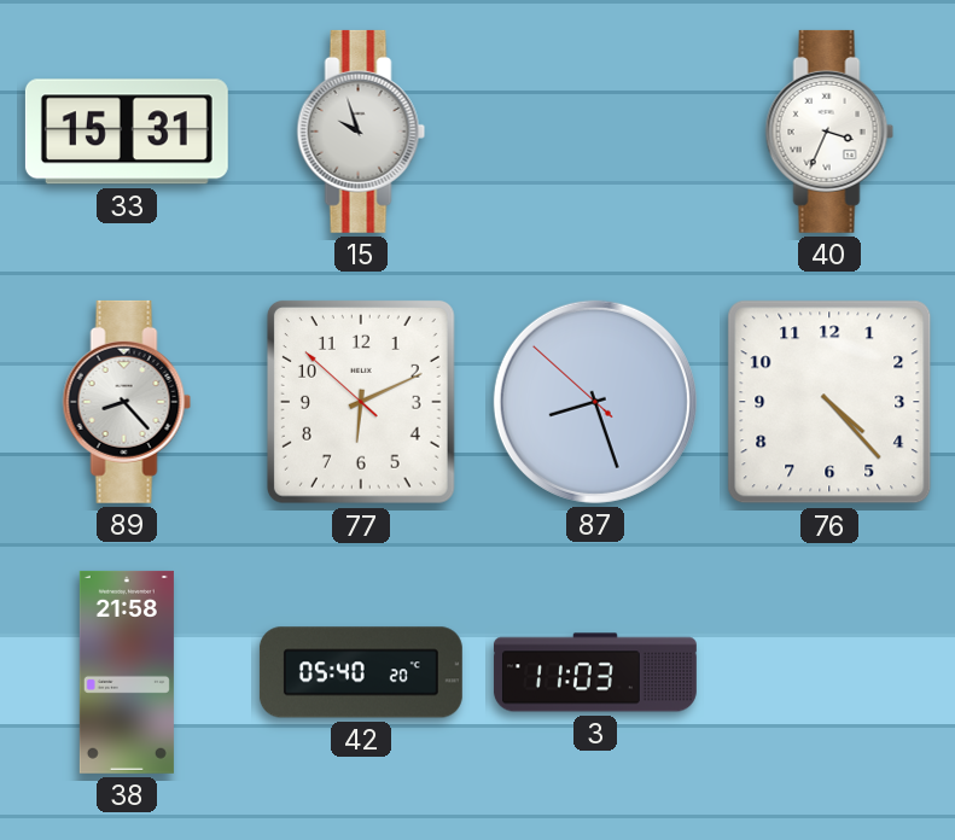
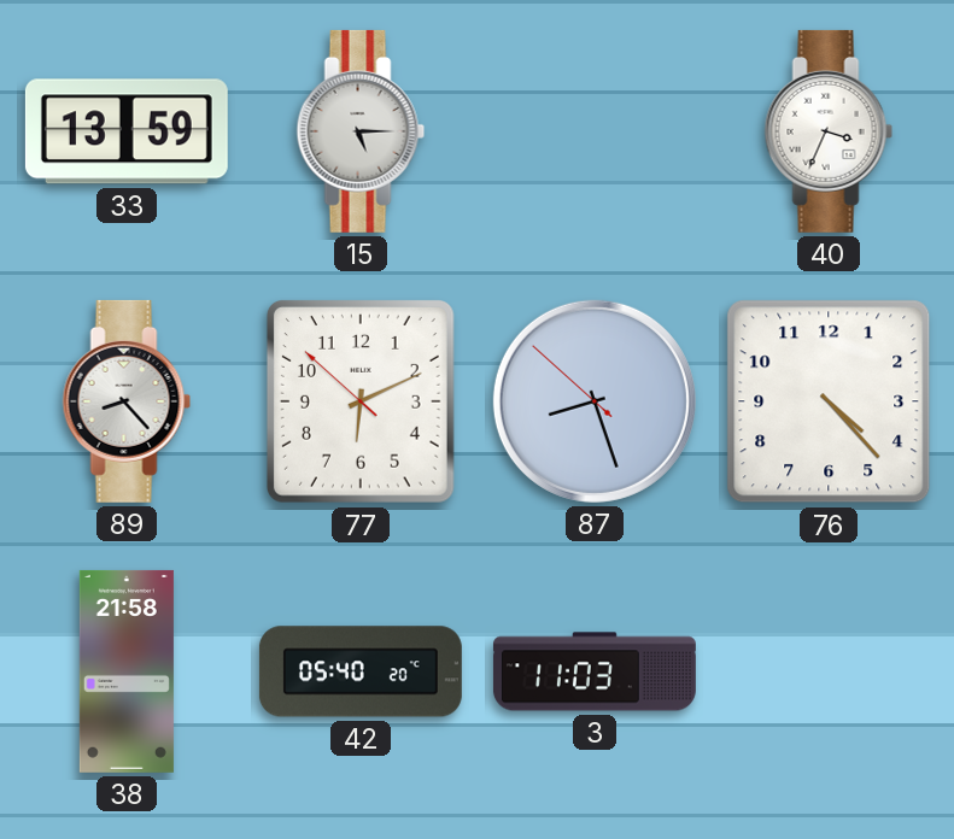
33: 15:31 -> 13:59 (127, 131)
15: 9:57 -> 5:15 (361, 131)
